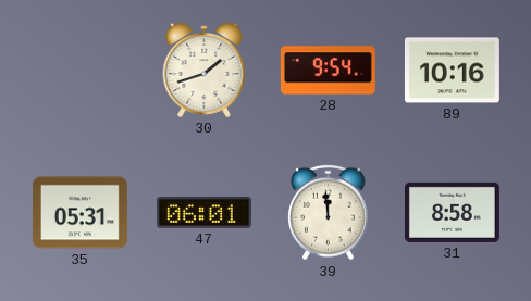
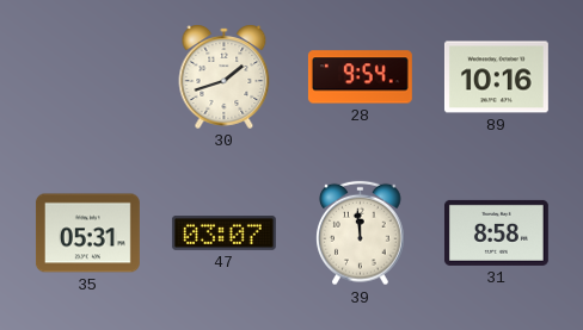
47: 06:01 -> 03:07 (223, 234)
